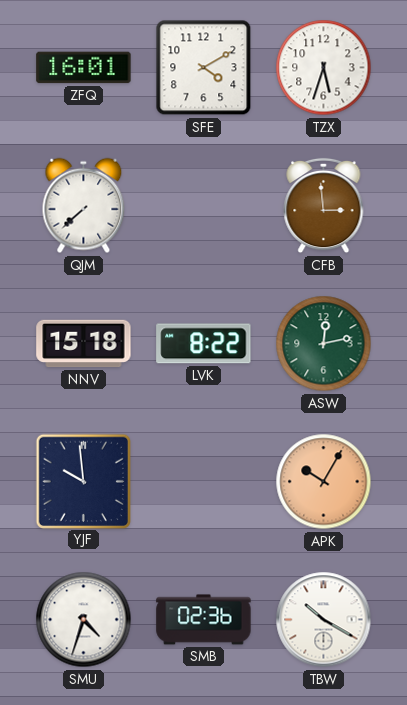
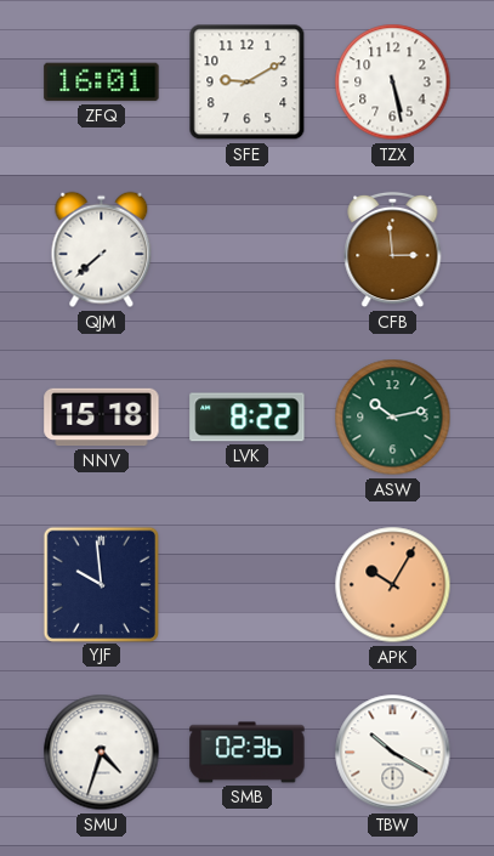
SFE: 4:10 -> 9:10 (248, 83)
TZX: 5:33 -> 5:28 (393, 83)
ASW: 12:13 -> 10:13 (393, 418)
